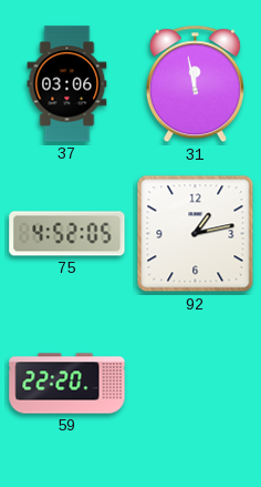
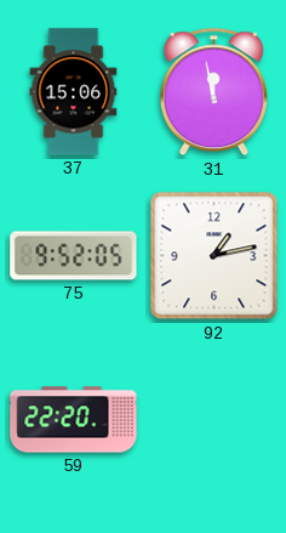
37: 03:06 -> 15:06 (74, 92)
75: 4:52 -> 9:52 (74, 256)
